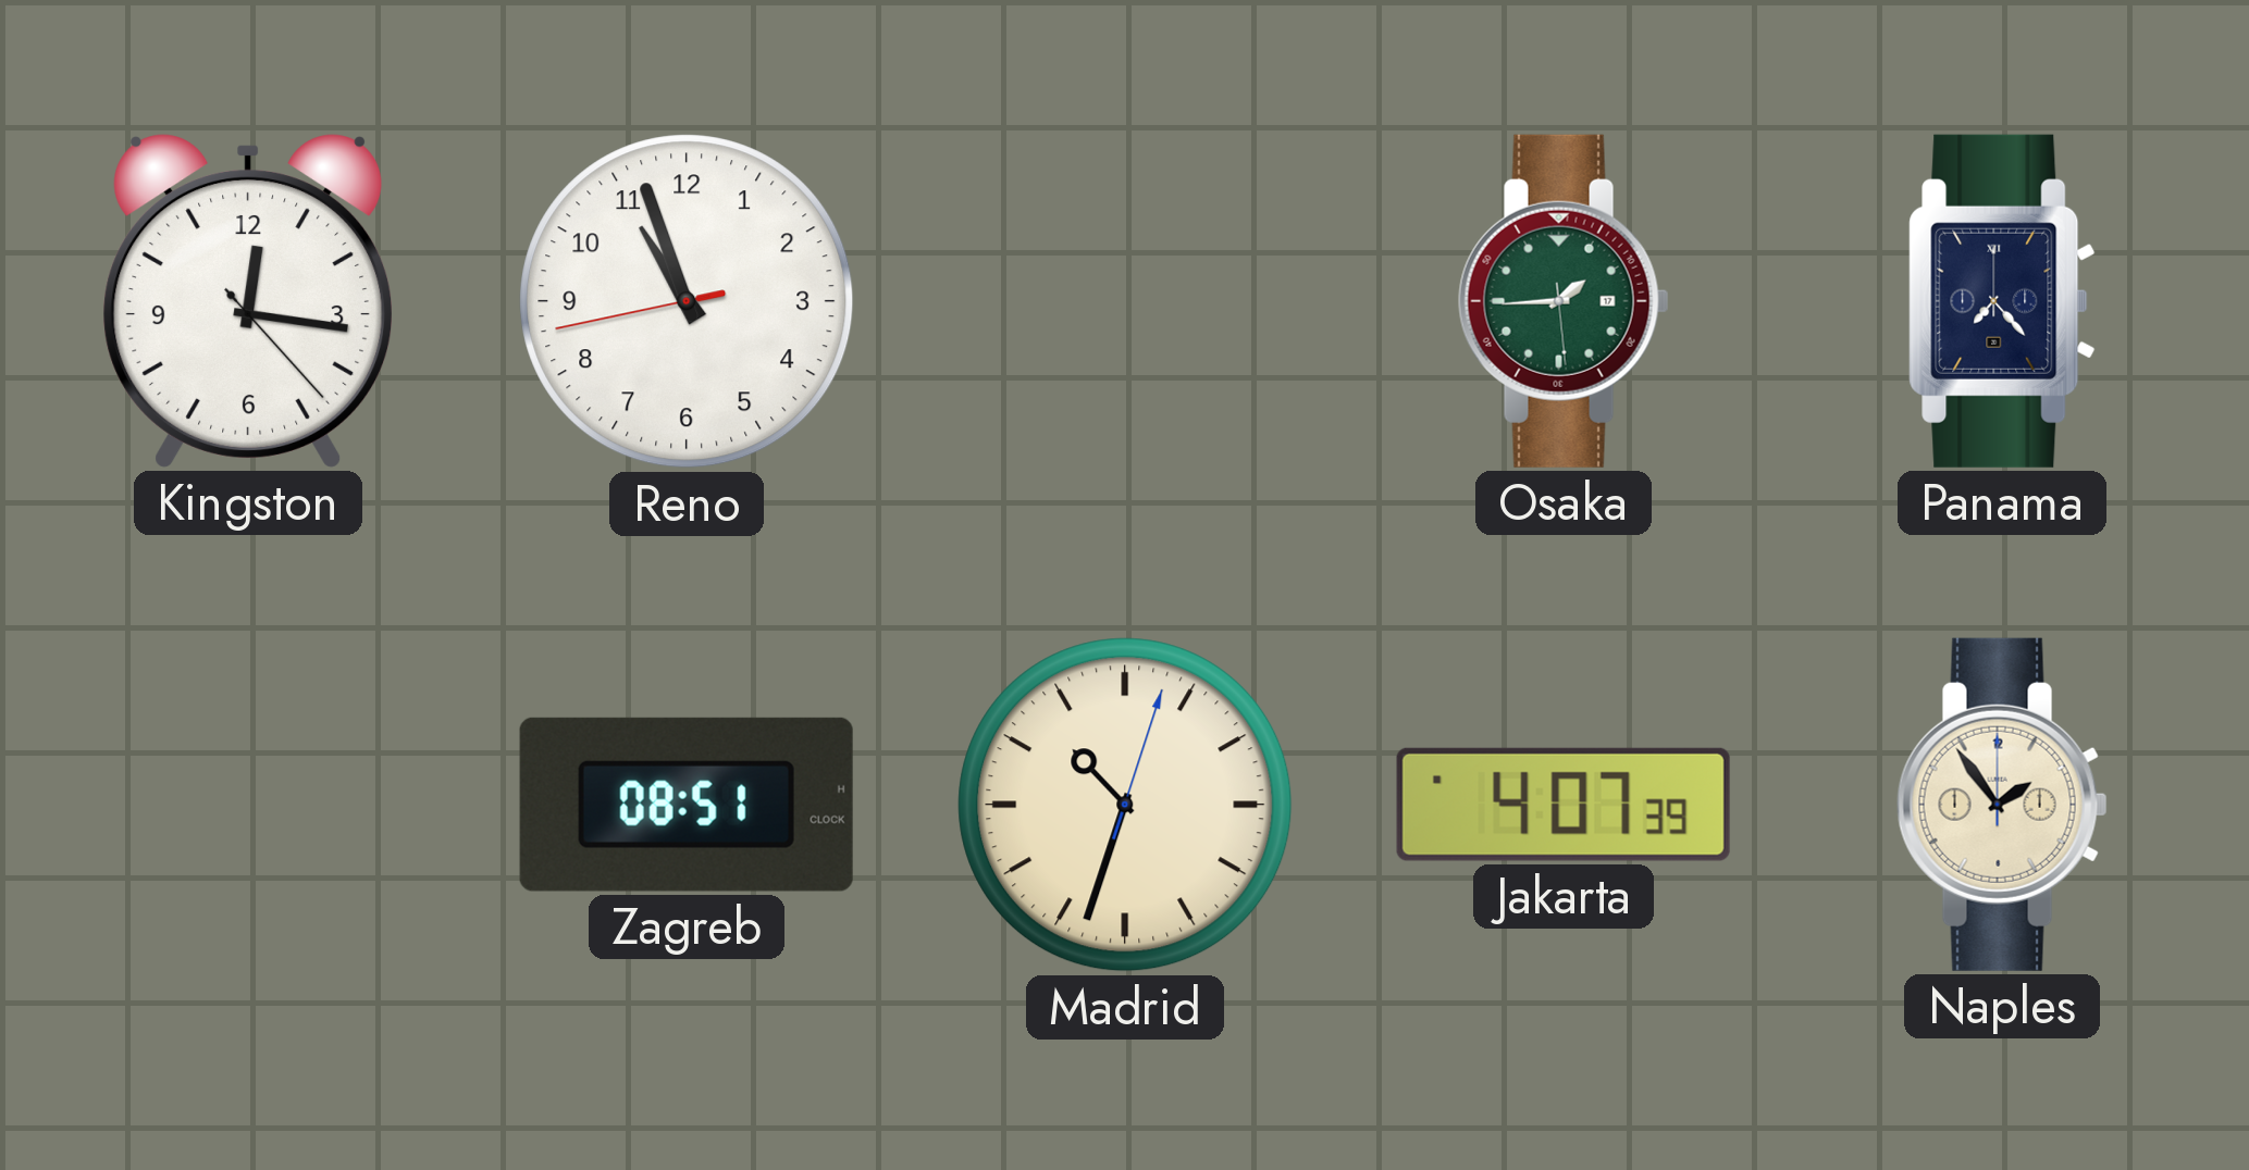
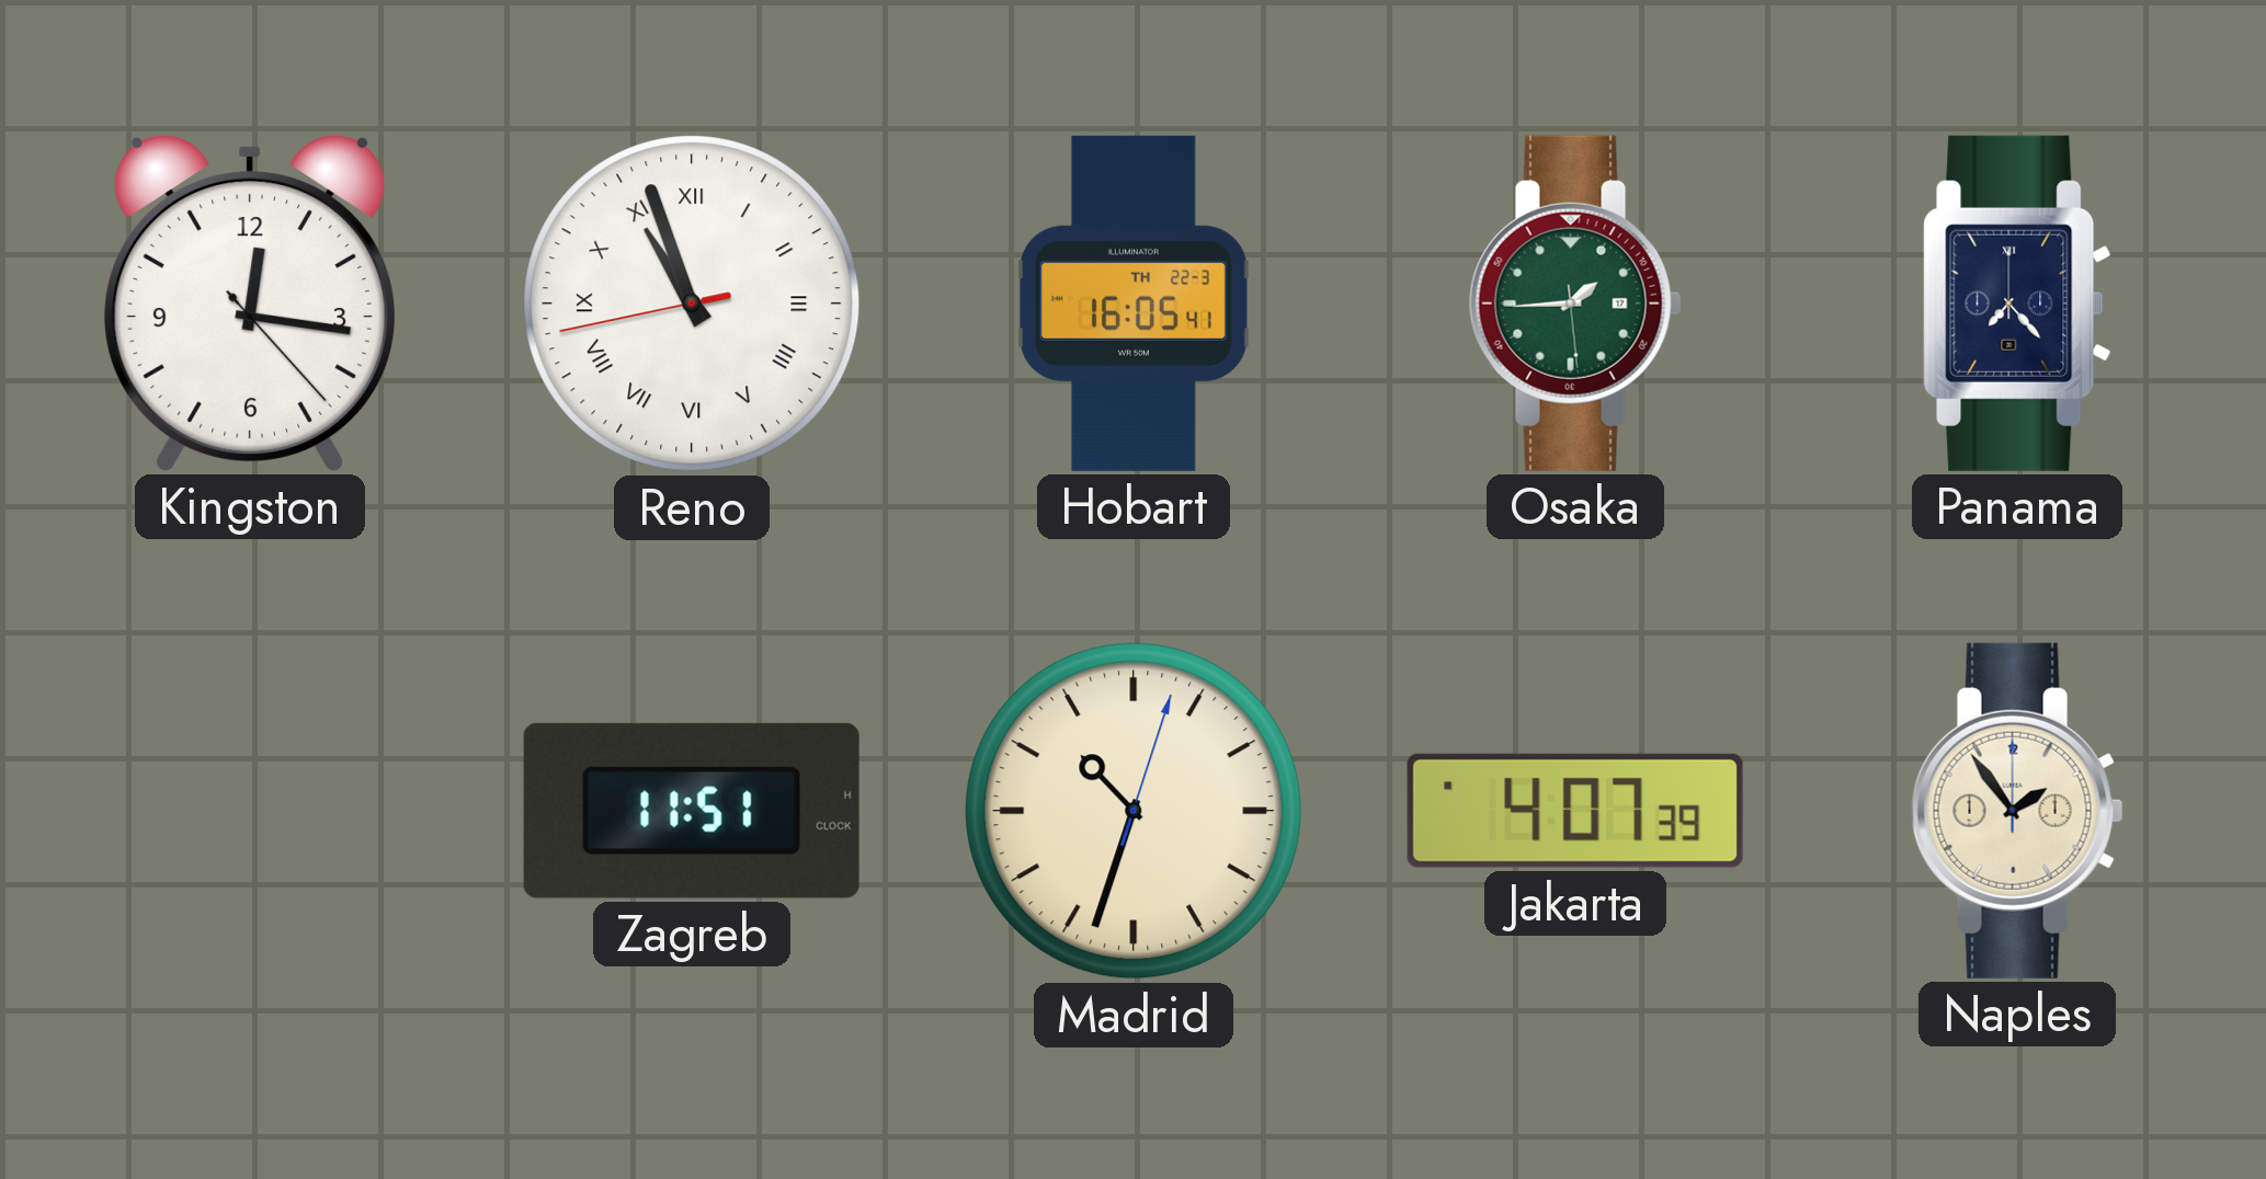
Reno numerals: Arabic -> Roman (692, 304)
Hobart: none -> 16:05 (1135, 304)
Zagreb: 08:51 -> 11:51 (692, 811)
